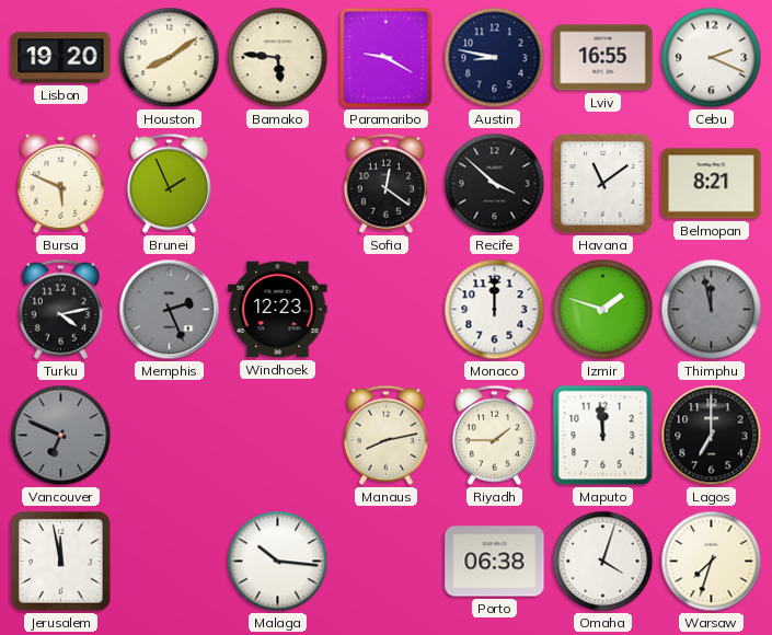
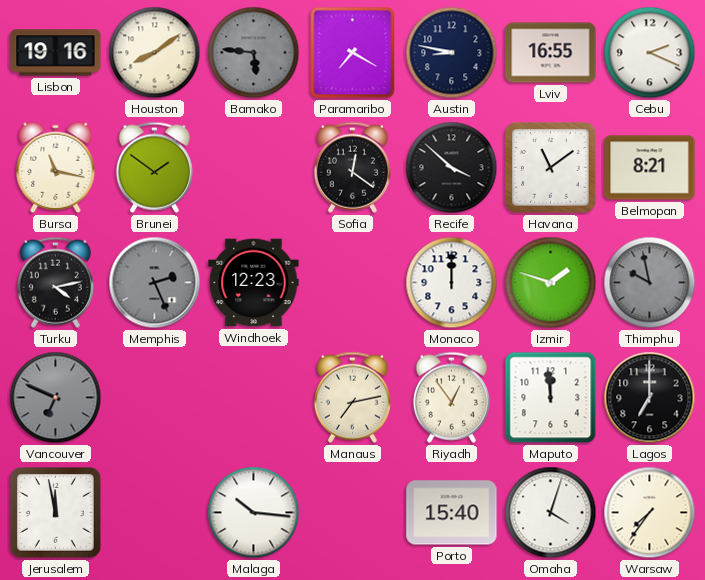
Lisbon: 19:20 -> 19:16 (56, 53)
Bamako dial: cream -> grey (254, 53)
Paramaribo: 9:20 -> 7:20 (353, 53)
Bursa: 5:49 -> 11:17 (56, 167)
Brunei: 1:56 -> 1:51 (154, 167)
Thimphu: 11:58 -> 9:58 (650, 283)
Manaus: 8:13 -> 7:13 (352, 397)
Riyadh: 1:45 -> 12:54 (451, 397)
Porto: 06:38 -> 15:40 (452, 513)
Warsaw: 7:33 -> 7:36 (650, 513)
